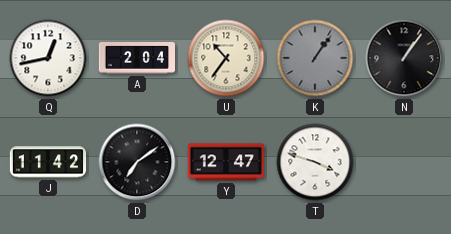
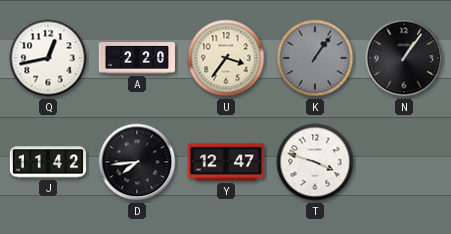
A: 2:04 -> 2:20 (136, 58)
U: 10:36 -> 3:36 (226, 58)
D: 7:09 -> 7:44 (137, 162)
